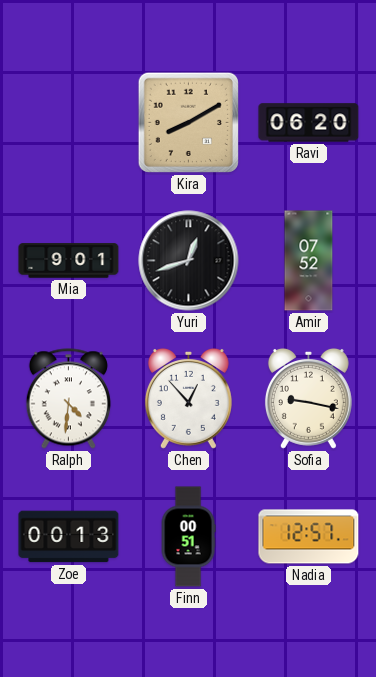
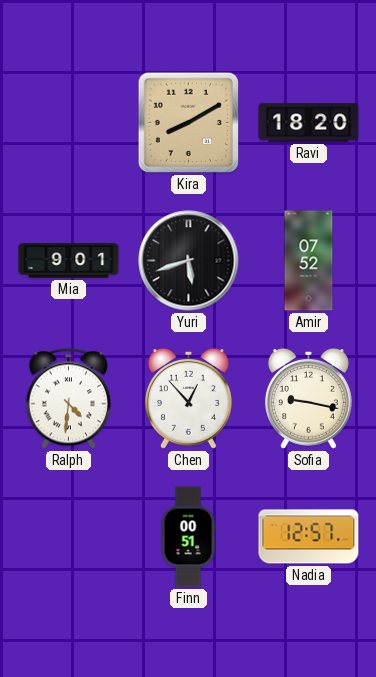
Ravi: 06:20 -> 18:20 (309, 123)
Yuri: 12:42 -> 5:42 (189, 261)
Zoe: 00:13 -> none (69, 537)
